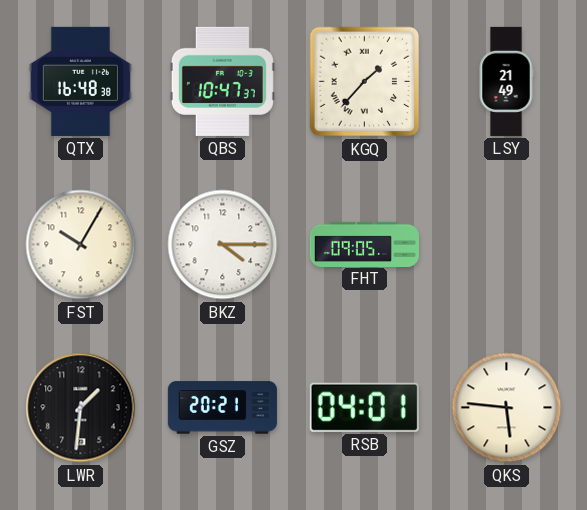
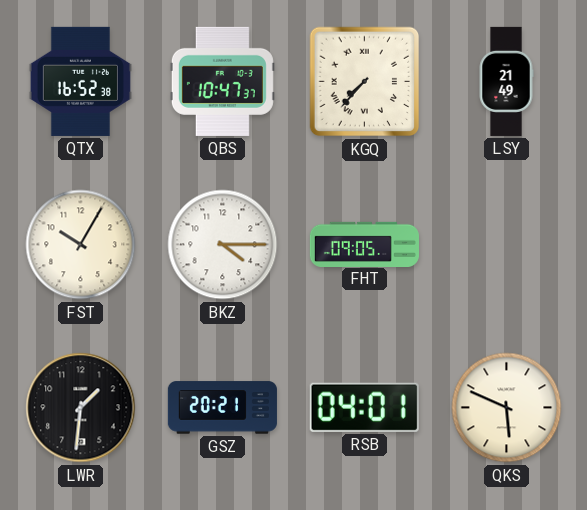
QTX: 16:48 -> 16:52 (80, 81)
KGQ: 1:37 -> 7:37 (365, 82)
QKS: 5:46 -> 5:49 (507, 408)
